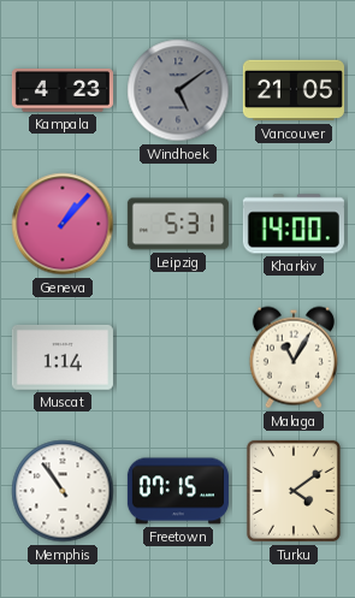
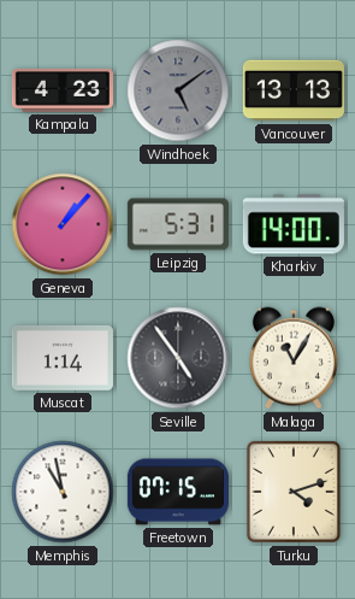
Vancouver: 21:05 -> 13:13 (294, 90)
Seville: none -> 4:54 (178, 358)
Memphis: 10:54 -> 10:58 (63, 492)
Turku: 4:09 -> 4:12 (294, 492)
